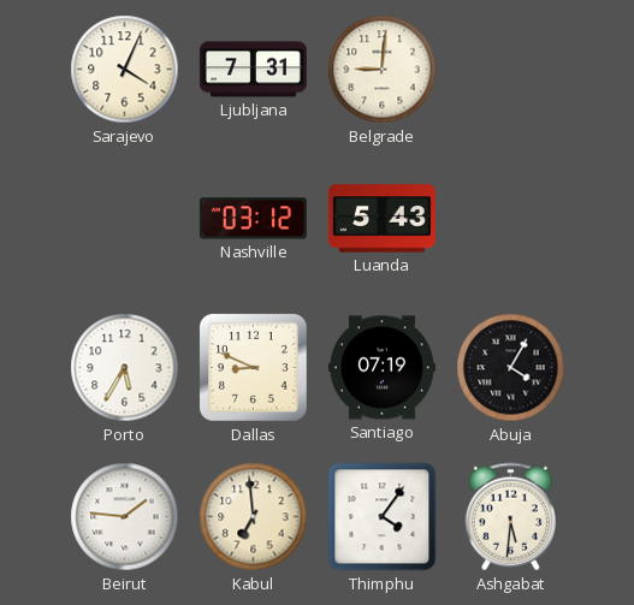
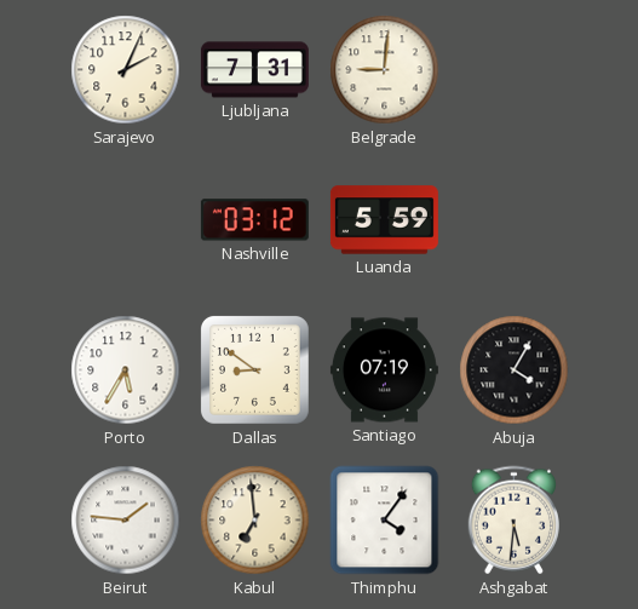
Sarajevo: 4:04 -> 2:04 (126, 70)
Luanda: 5:43 -> 5:59 (384, 220)
Dallas: 8:49 -> 8:51 (254, 369)
